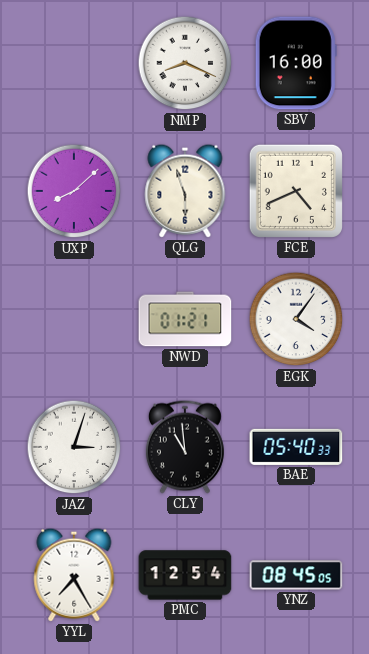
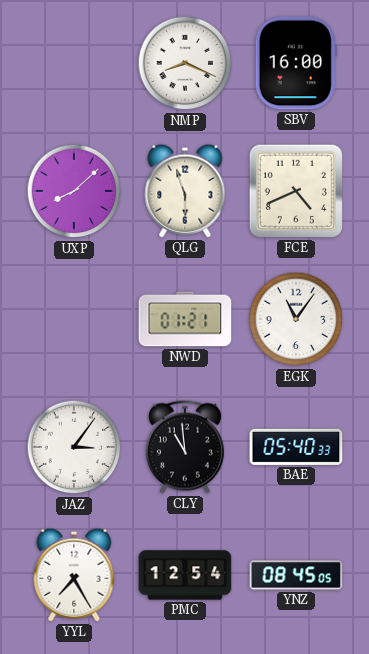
EGK: 4:06 -> 11:06 (296, 319)
JAZ: 3:03 -> 3:06 (74, 447)
